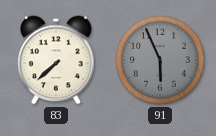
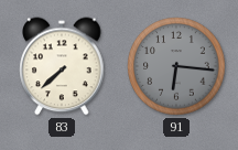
91: 5:56 -> 6:16 (176, 66)
